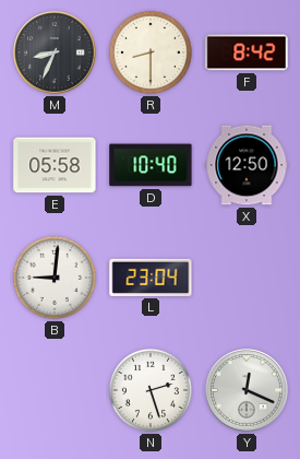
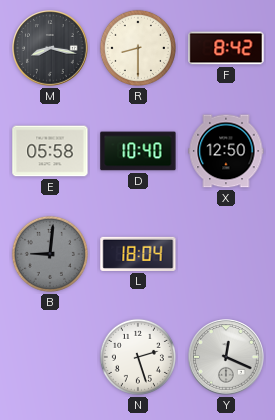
M: 8:34 -> 8:17 (50, 48)
B dial: white -> grey (50, 254)
L: 23:04 -> 18:04 (138, 254)
